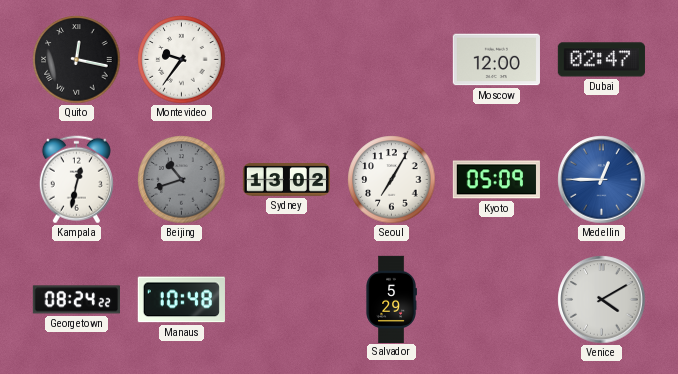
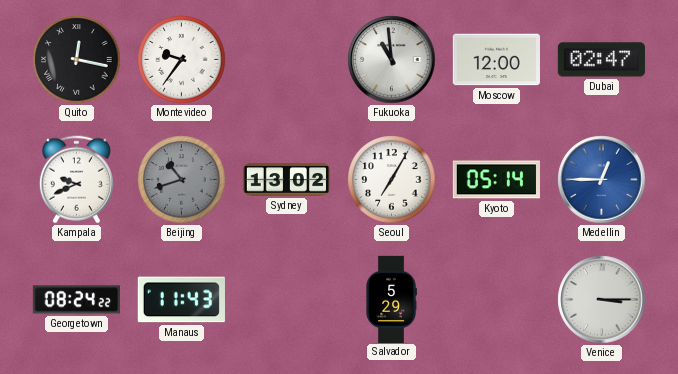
Fukuoka: none -> 10:59 (392, 60)
Kampala: 12:32 -> 9:41 (76, 180)
Kyoto: 05:09 -> 05:14 (496, 180)
Manaus: 10:48 -> 11:43 (181, 300)
Venice: 4:10 -> 3:15 (602, 300)
